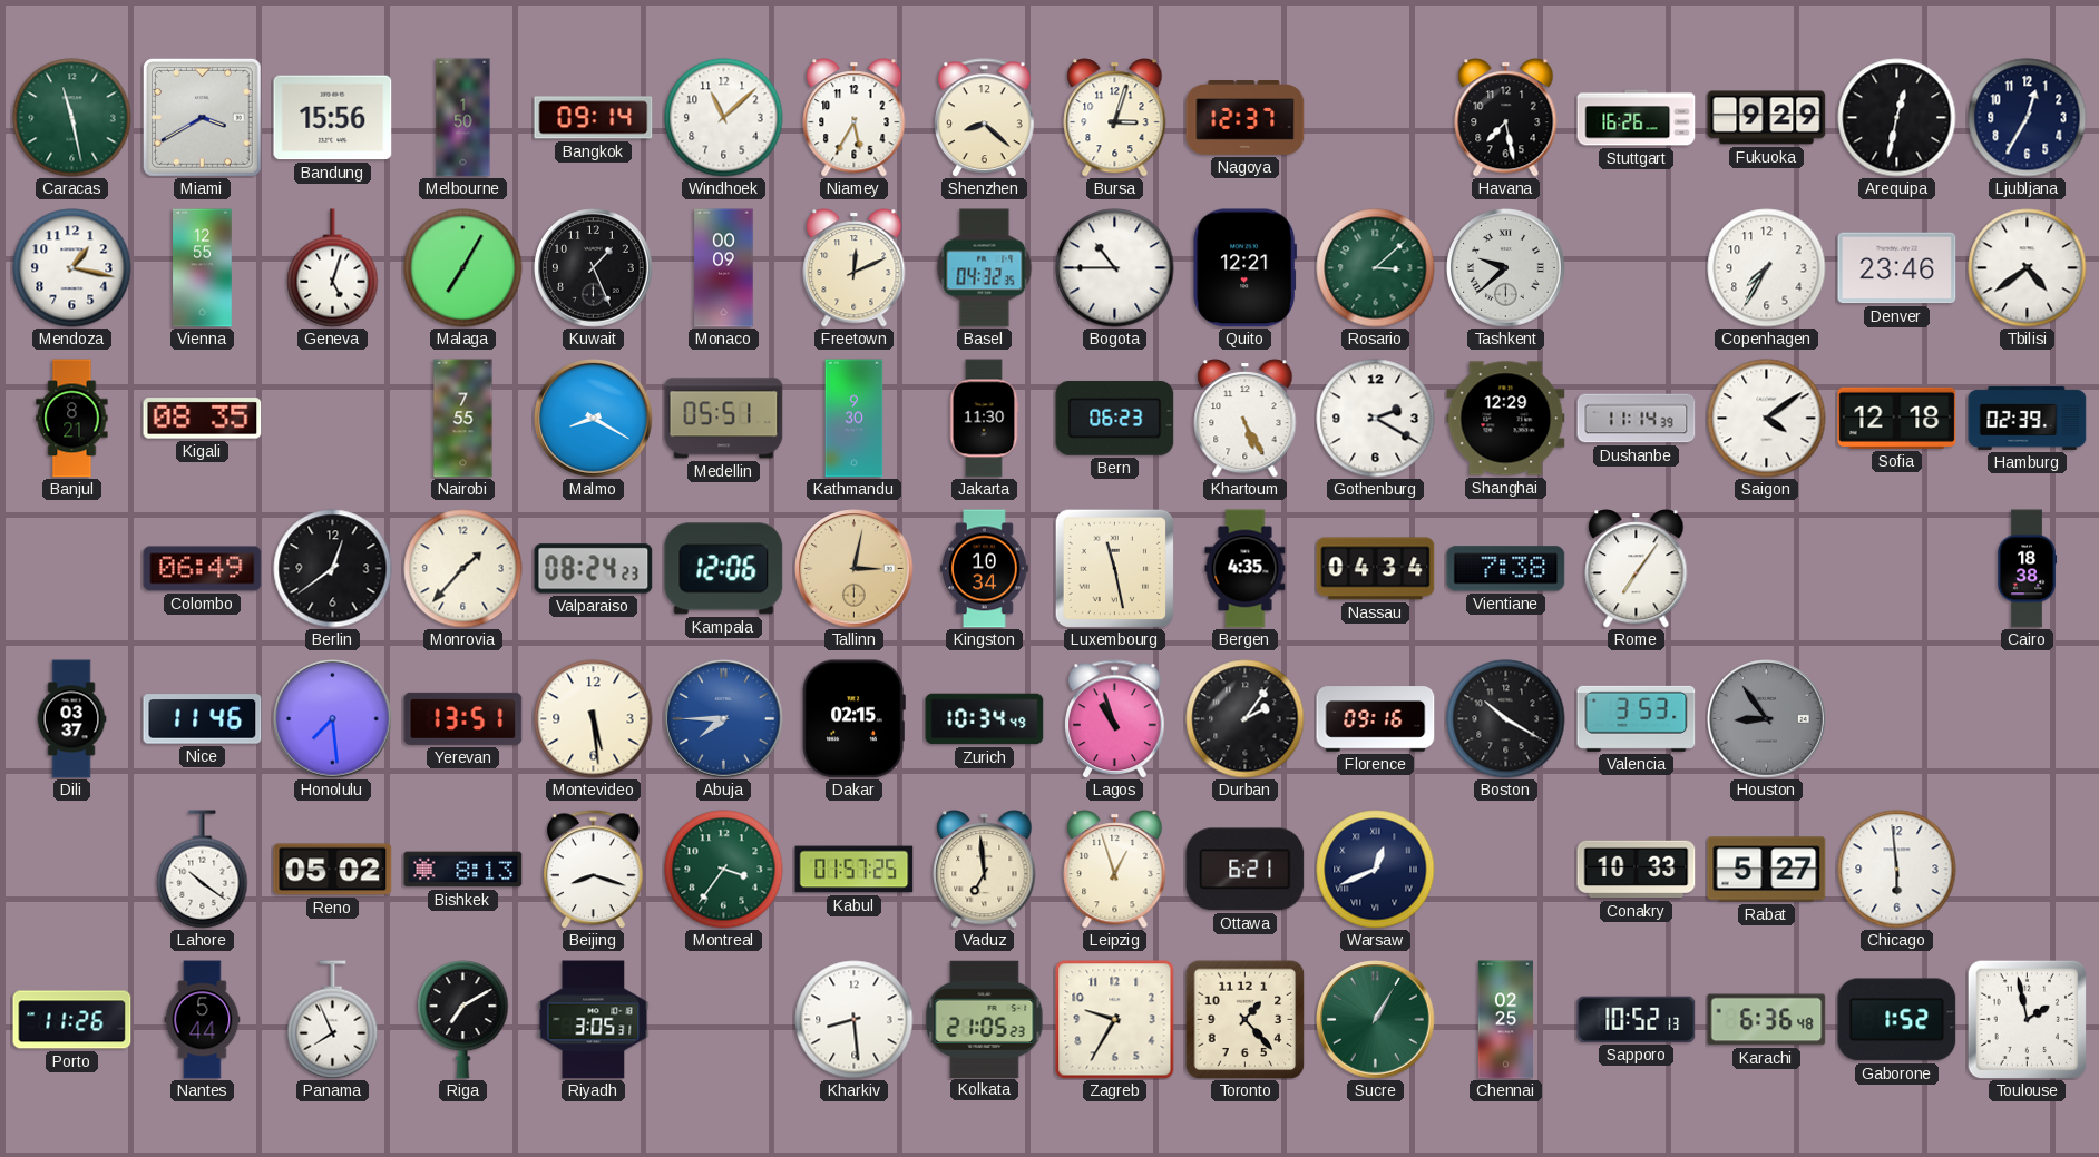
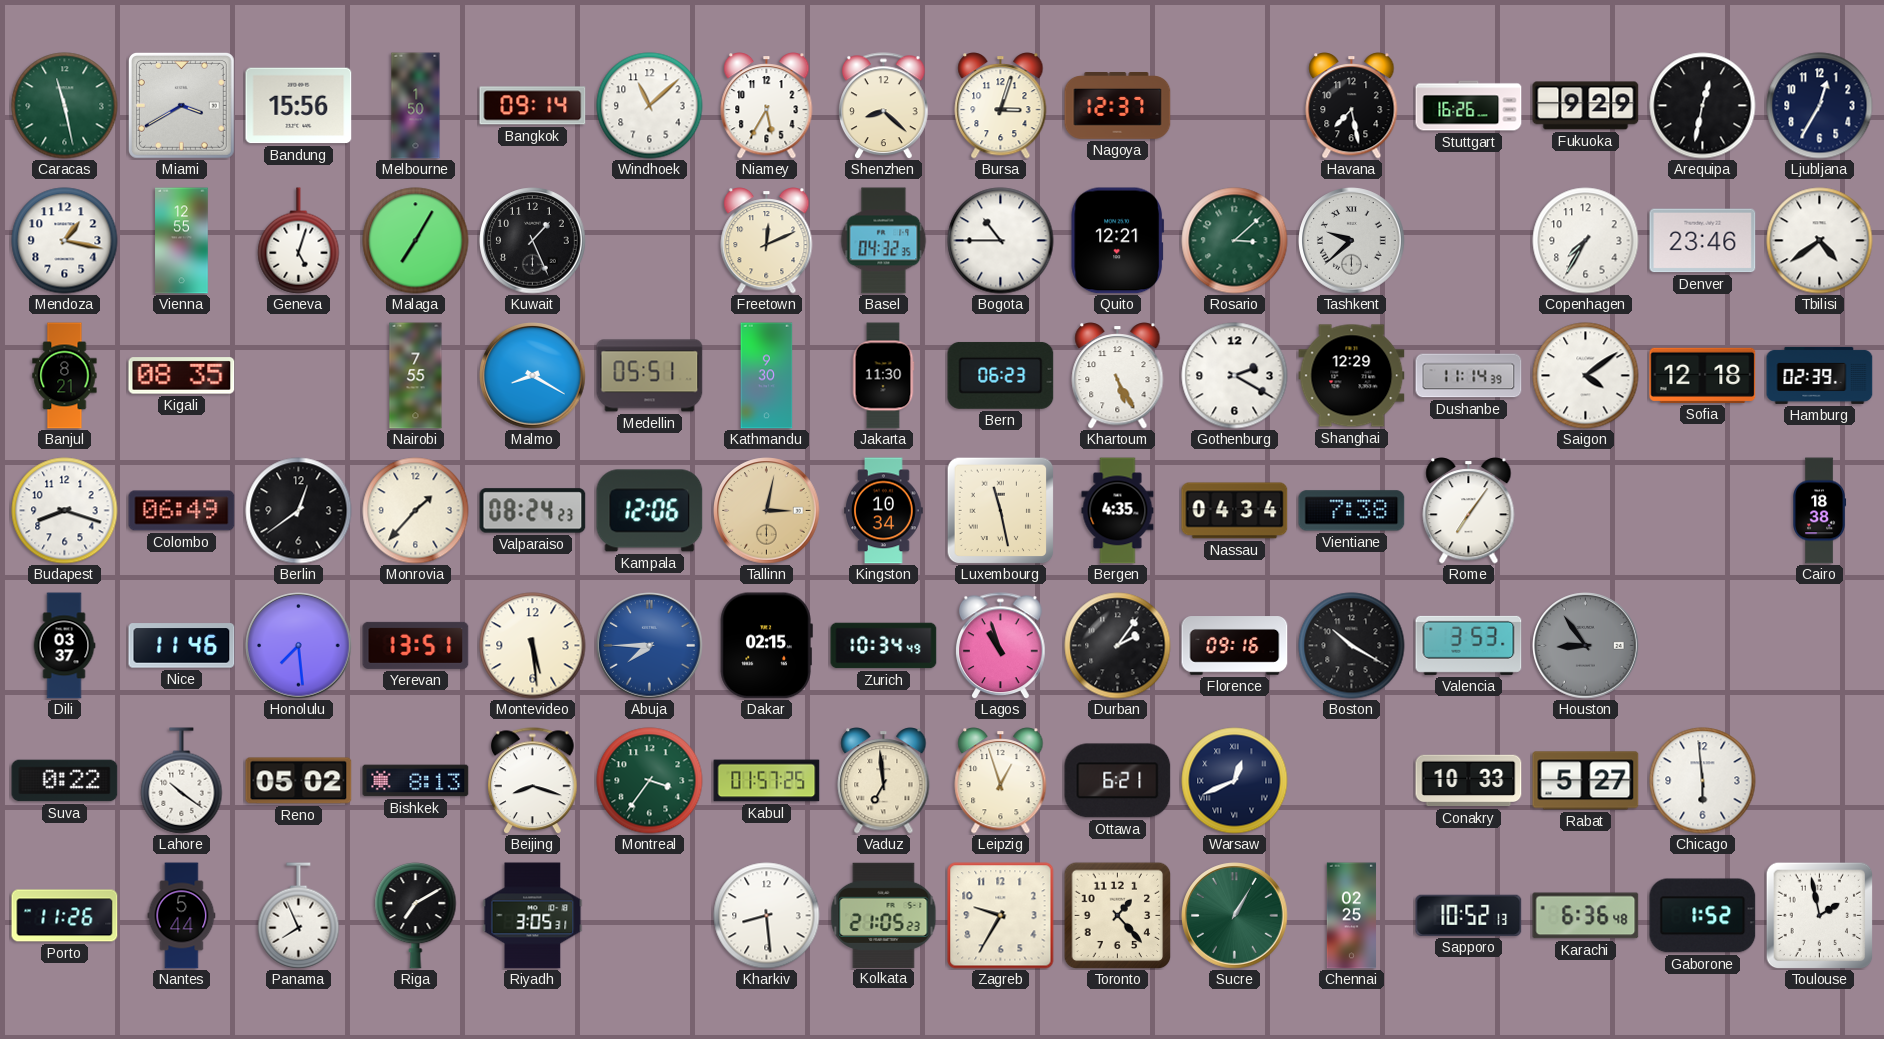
Monaco: 00:09 -> none (724, 268)
Budapest: none -> 8:18 (65, 511)
Suva: none -> 0:22 (65, 781)
